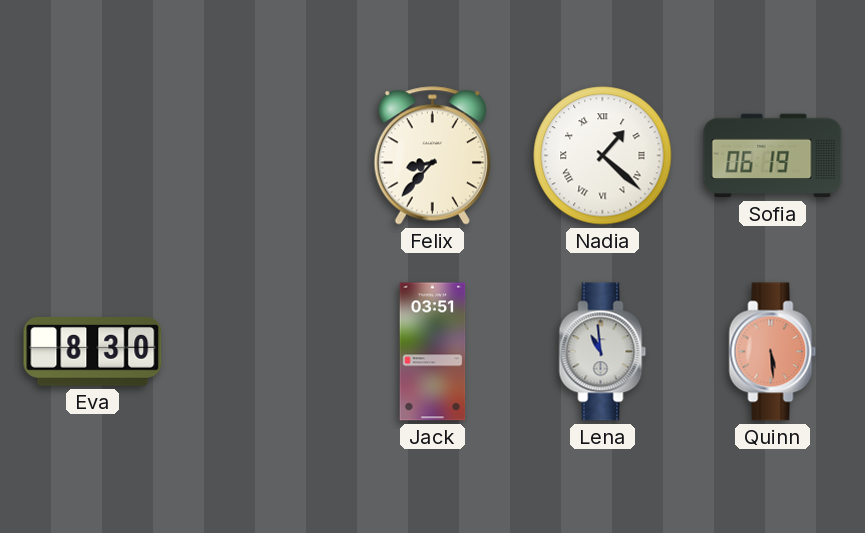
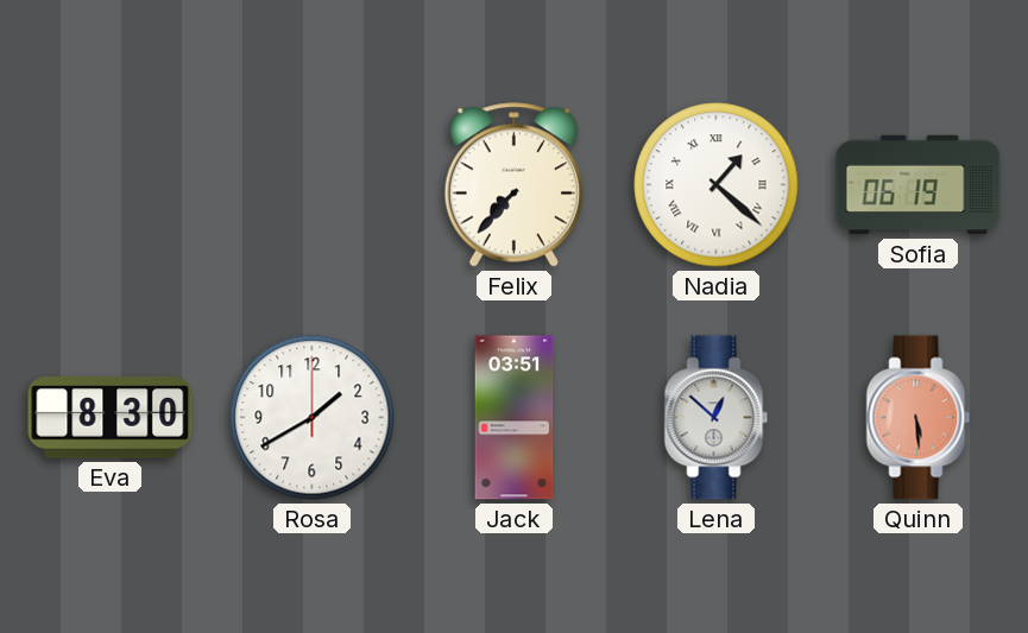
Felix: 8:37 -> 7:37 (513, 185)
Rosa: none -> 1:40 (313, 418)
Lena: 10:59 -> 12:52 (717, 418)
